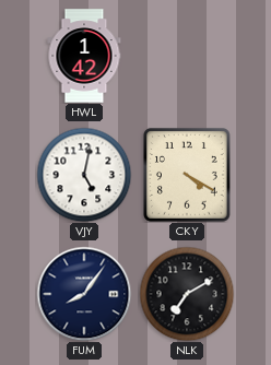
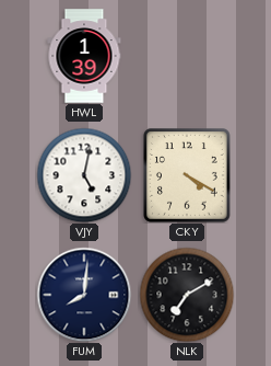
HWL: 1:42 -> 1:39 (84, 56)
FUM: 8:06 -> 8:01 (84, 295)
